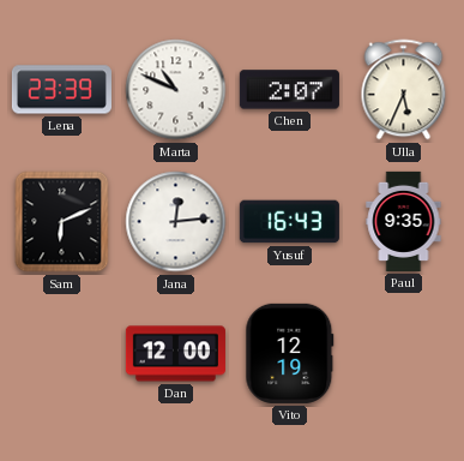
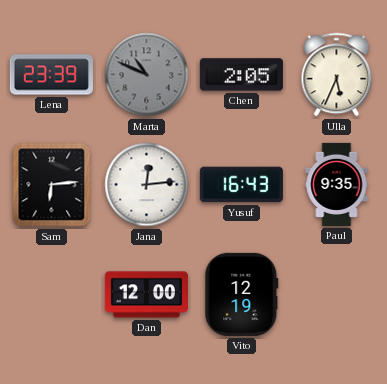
Marta dial: white -> grey (147, 75)
Chen: 2:07 -> 2:05 (241, 75)
Sam: 6:11 -> 6:14 (52, 185)
